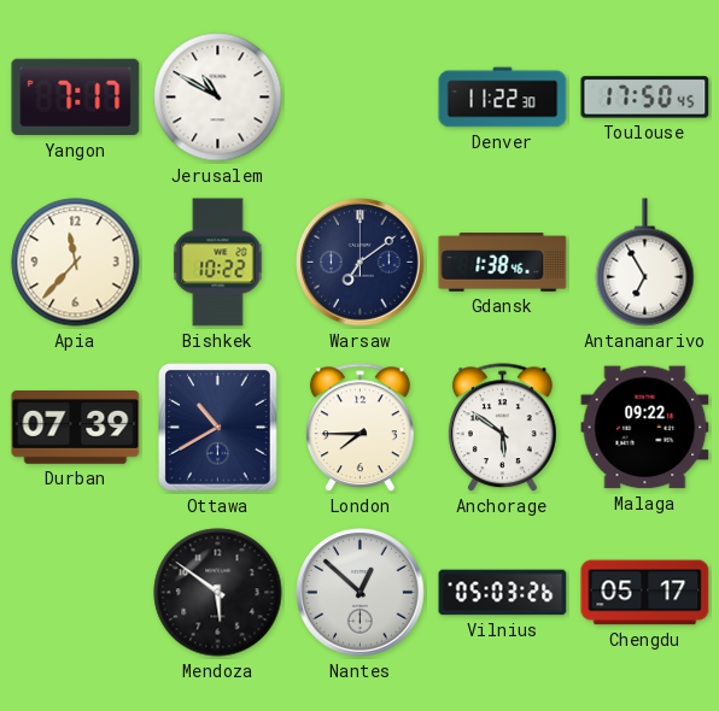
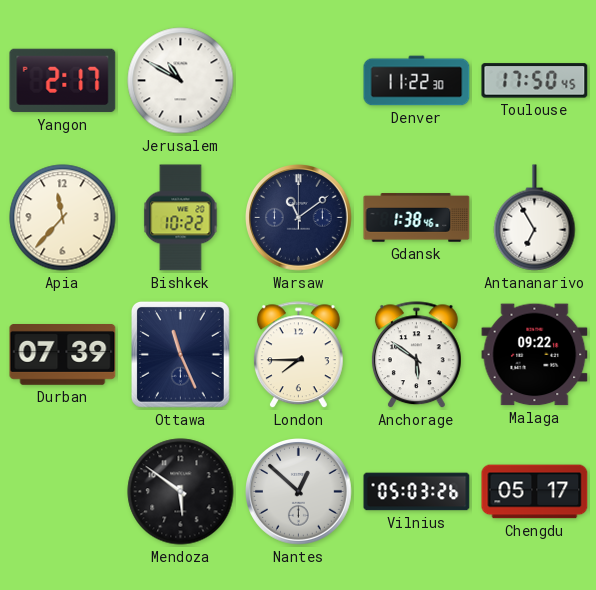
Yangon: 7:17 -> 2:17 (63, 81)
Warsaw: 7:09 -> 11:09 (299, 218)
Ottawa: 10:40 -> 11:26 (180, 354)
